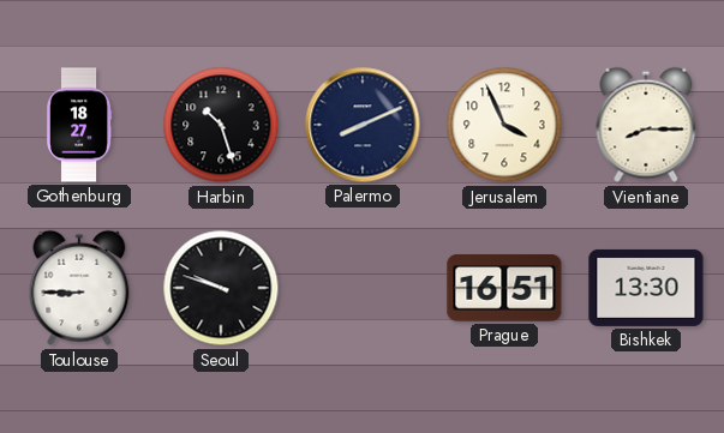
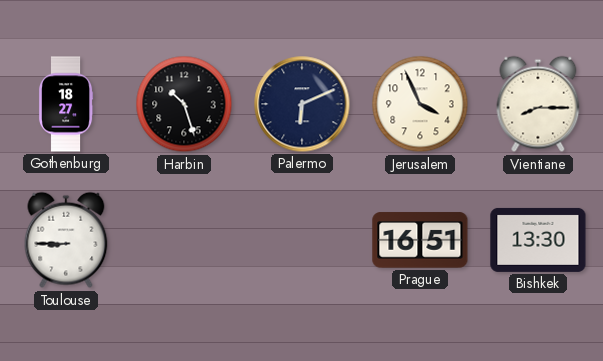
Palermo: 8:11 -> 6:11 (302, 104)
Seoul: 9:48 -> none (221, 288)
